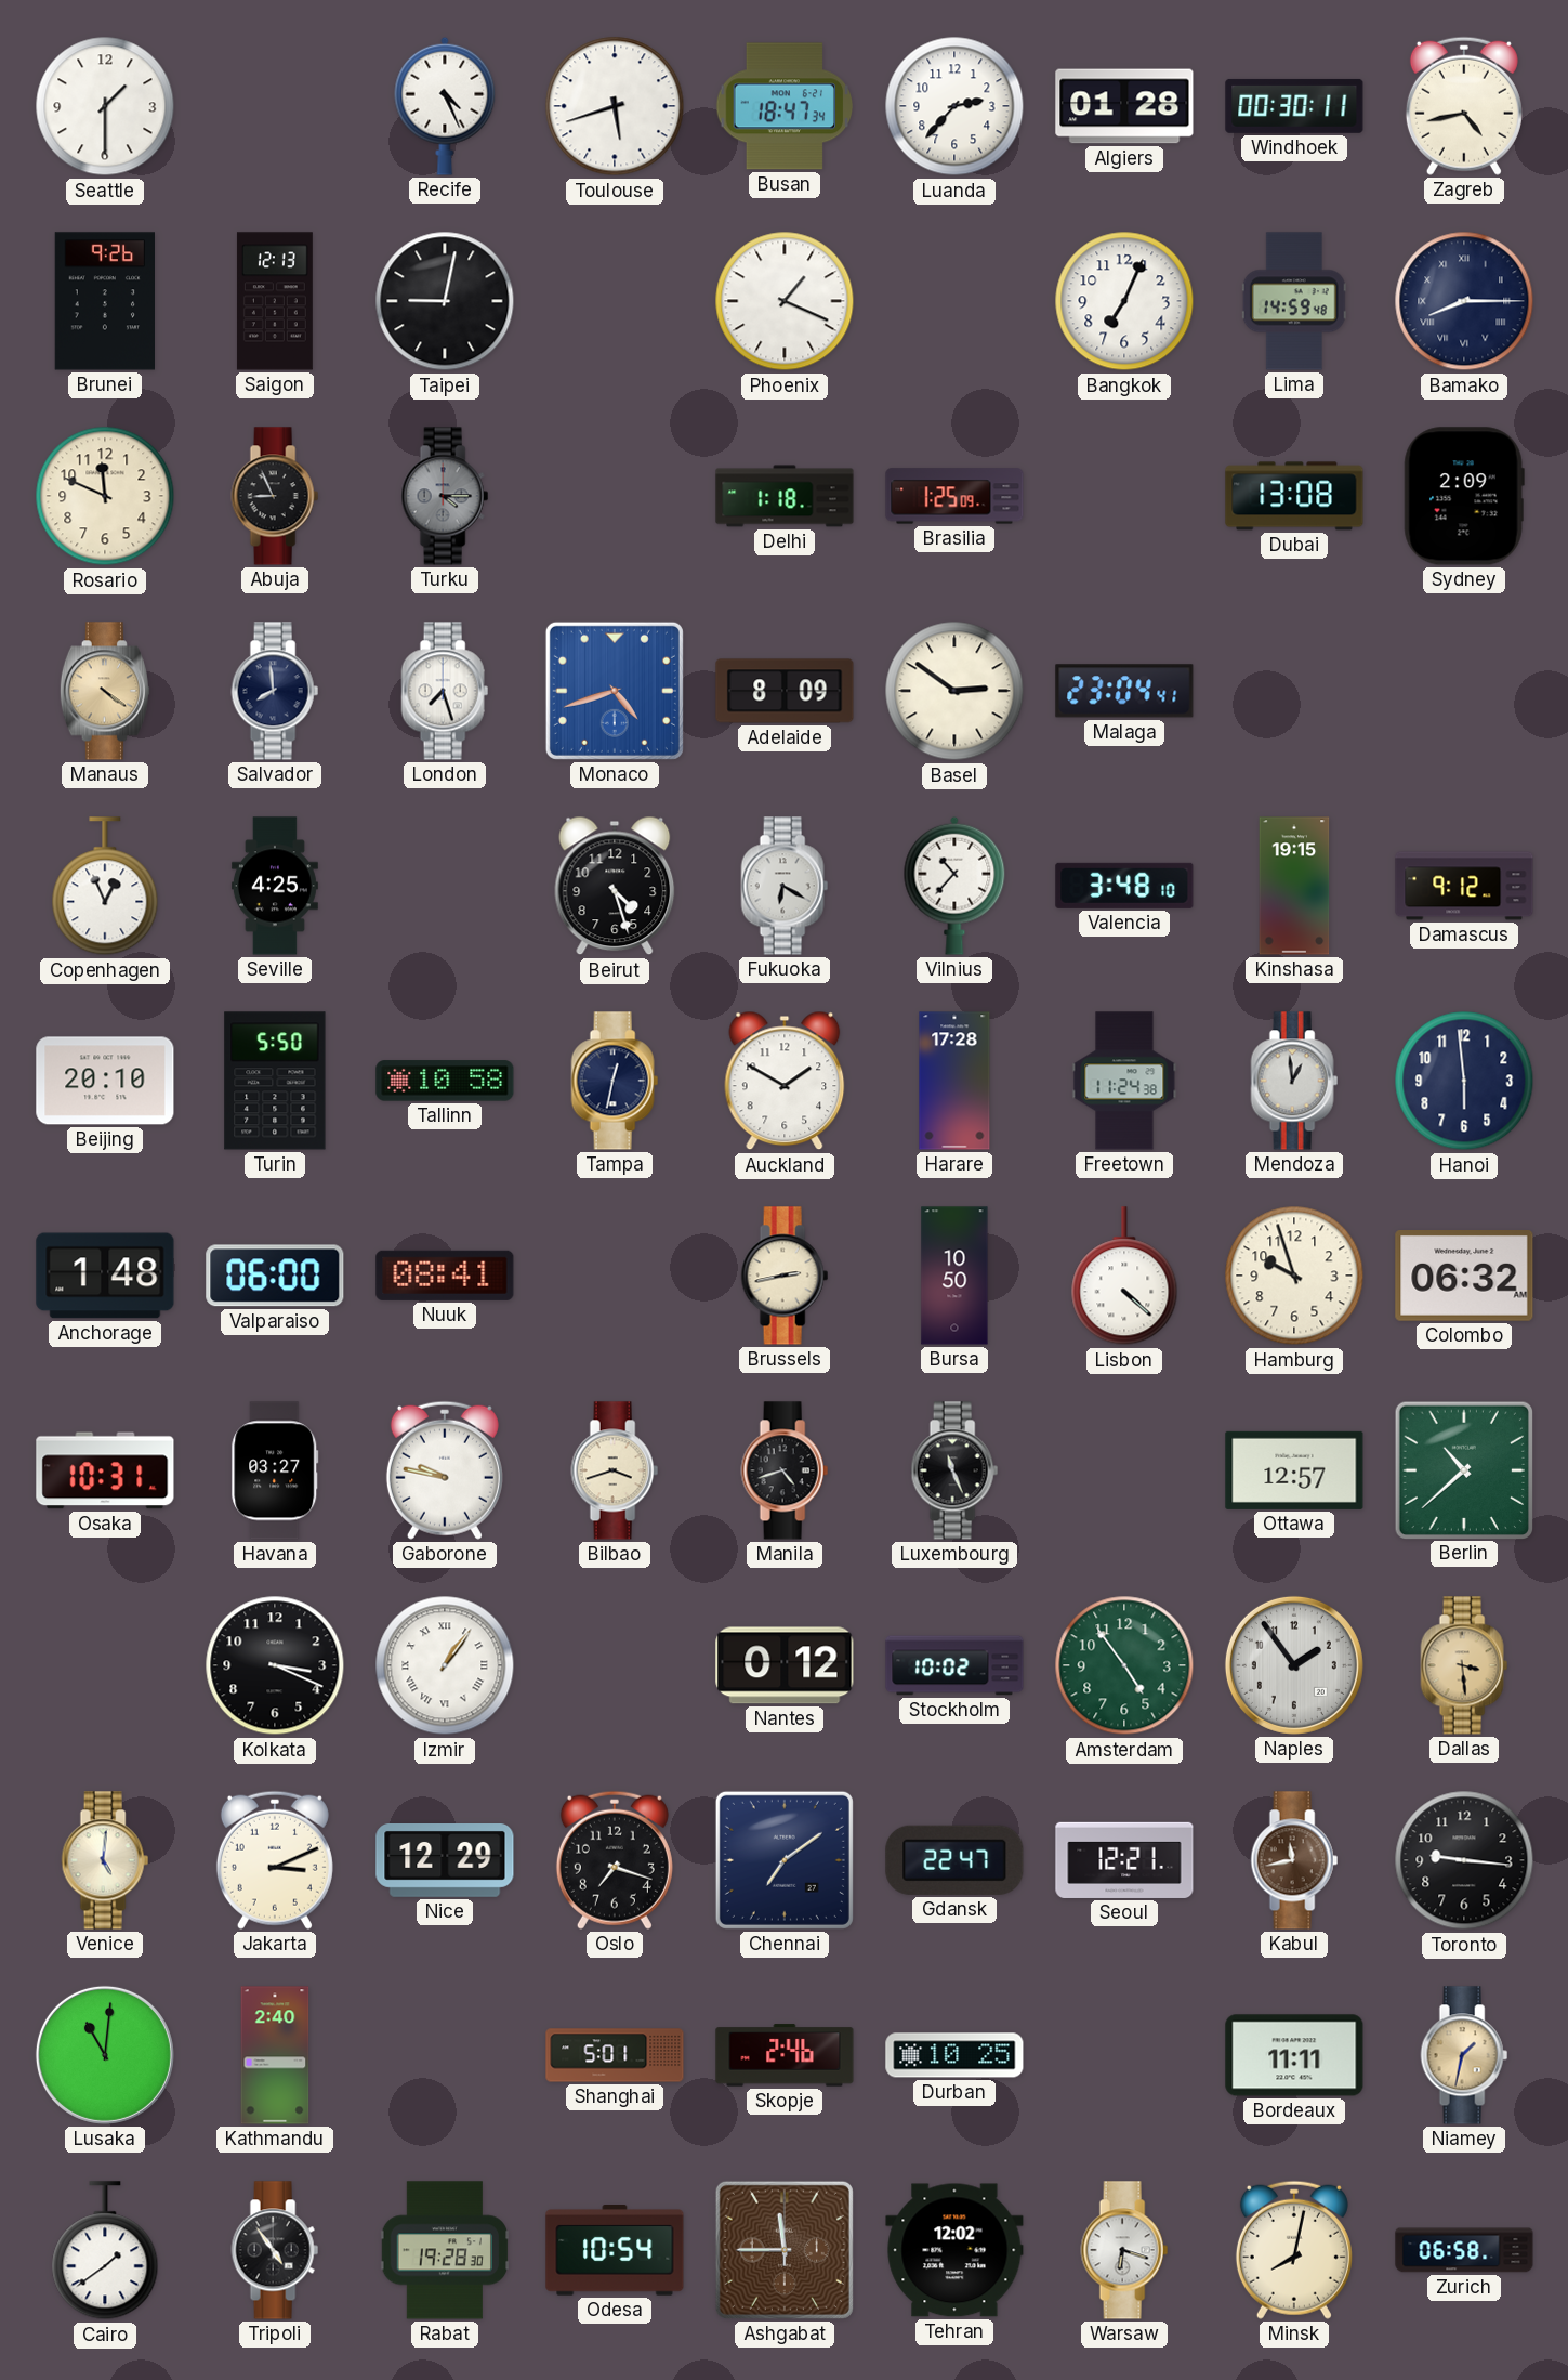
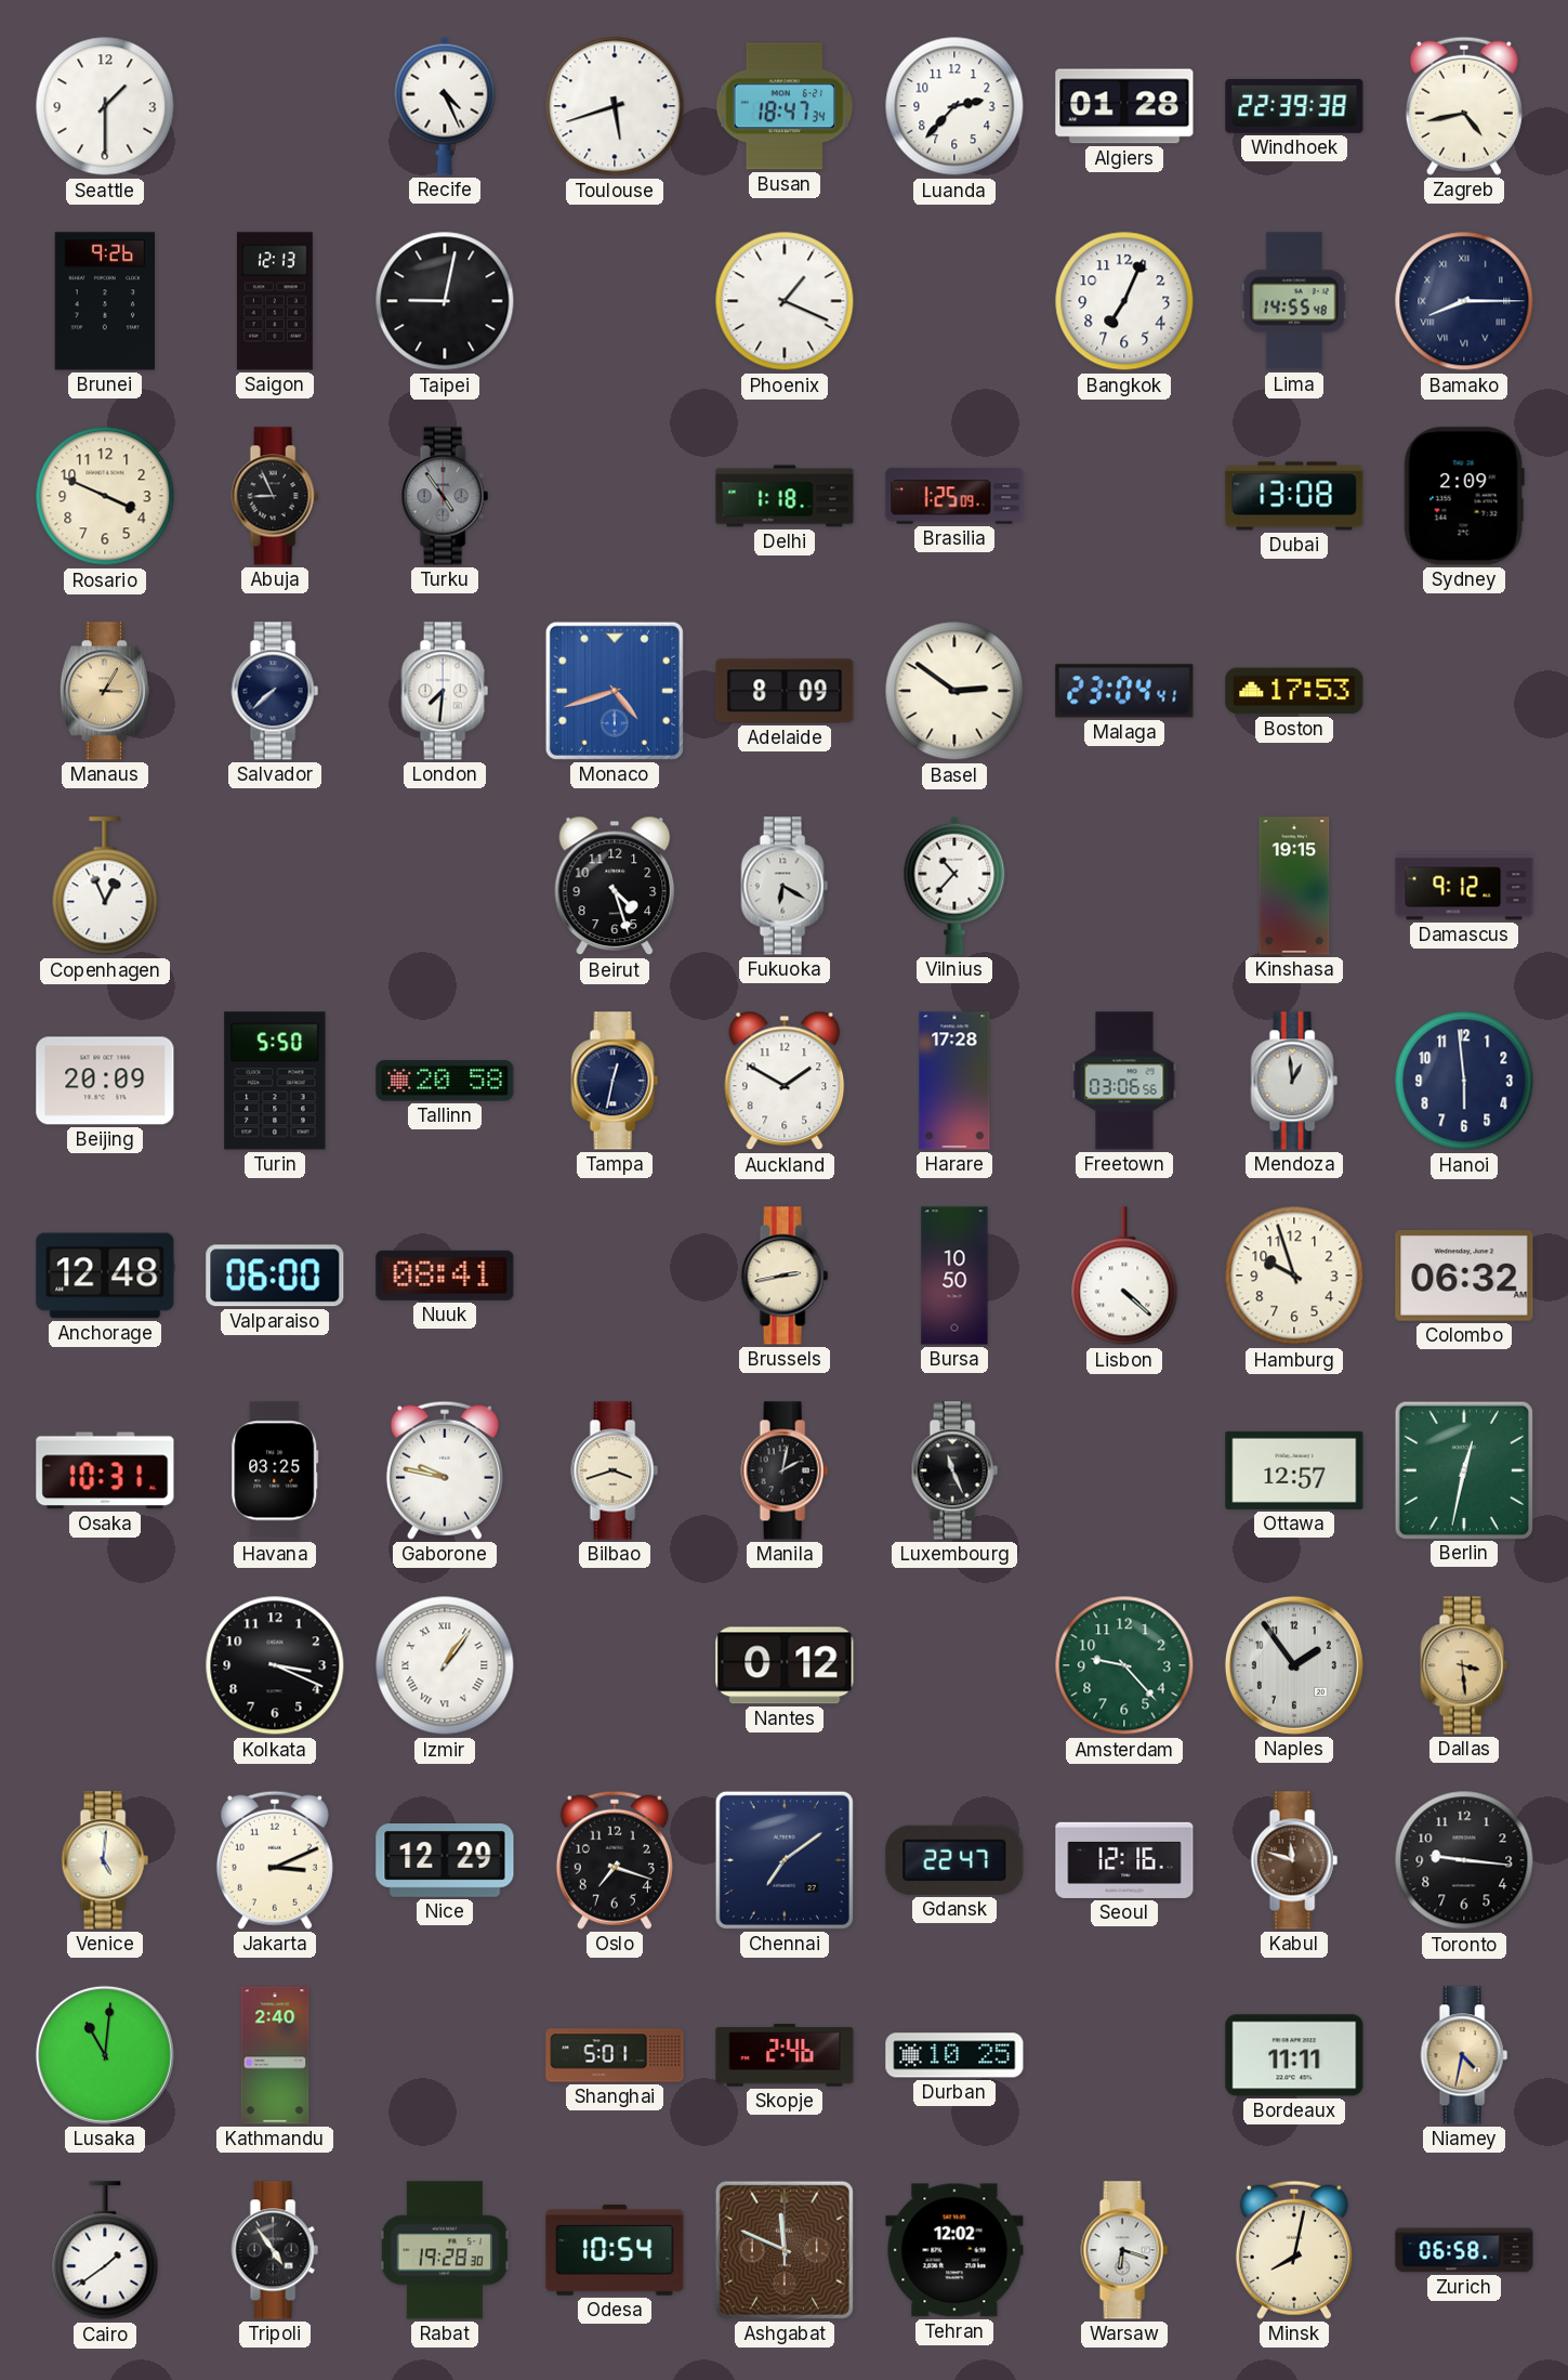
Windhoek: 00:30 -> 22:39 (1294, 106)
Lima: 14:59 -> 14:55 (1294, 301)
Rosario: 11:49 -> 3:49 (105, 496)
Turku: 4:15 -> 4:54 (445, 496)
Manaus: 4:21 -> 3:05 (105, 691)
Salvador: 7:59 -> 7:38 (275, 691)
London: 7:27 -> 7:31 (445, 691)
Boston: none -> 17:53 (1294, 691)
Seville: 4:25 -> none (275, 886)
Valencia: 3:48 -> none (1124, 886)
Beijing: 20:10 -> 20:09 (105, 1081)
Tallinn: 10:58 -> 20:58 (445, 1081)
Freetown: 11:24 -> 03:06 (1124, 1081)
Anchorage: 1:48 -> 12:48 (105, 1276)
Havana: 03:27 -> 03:25 (275, 1470)
Manila: 4:42 -> 2:02 (785, 1470)
Berlin: 10:38 -> 12:32 (1463, 1469)
Stockholm: 10:02 -> none (954, 1665)
Amsterdam: 4:54 -> 9:23 (1124, 1665)
Seoul: 12:21 -> 12:16 (1124, 1860)
Kabul: 11:43 -> 11:48 (1294, 1860)
Niamey: 1:32 -> 4:32 (1464, 2055)
Ashgabat: 11:45 -> 11:49 (785, 2250)
